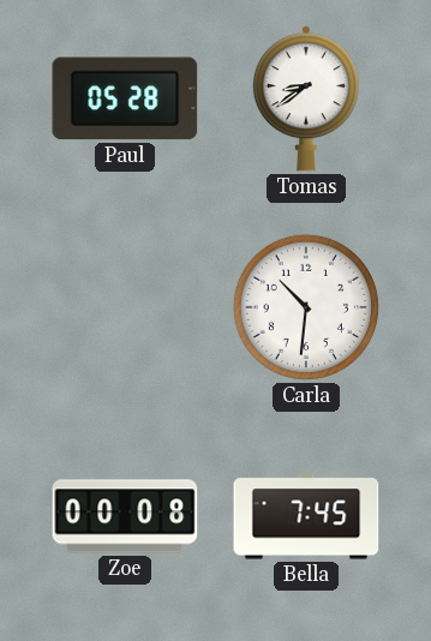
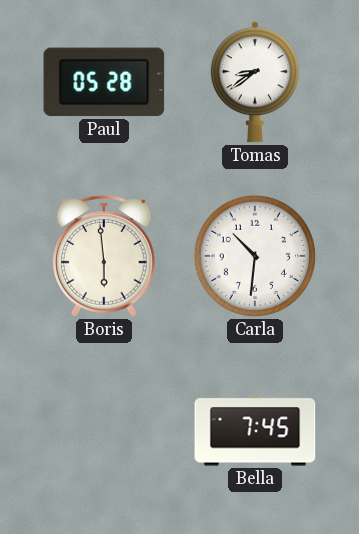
Boris: none -> 5:59 (104, 257)
Zoe: 00:08 -> none (125, 516)
